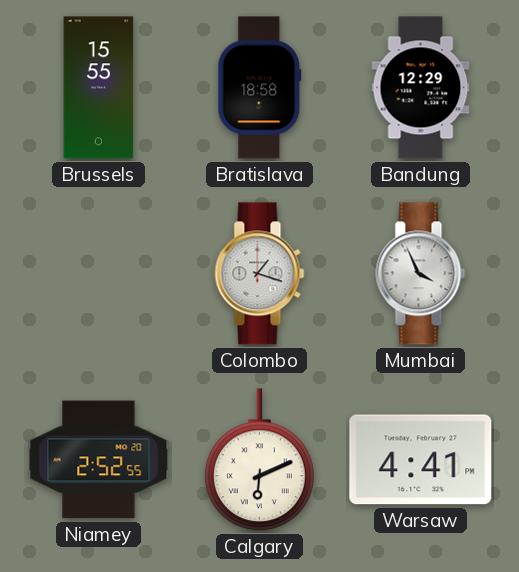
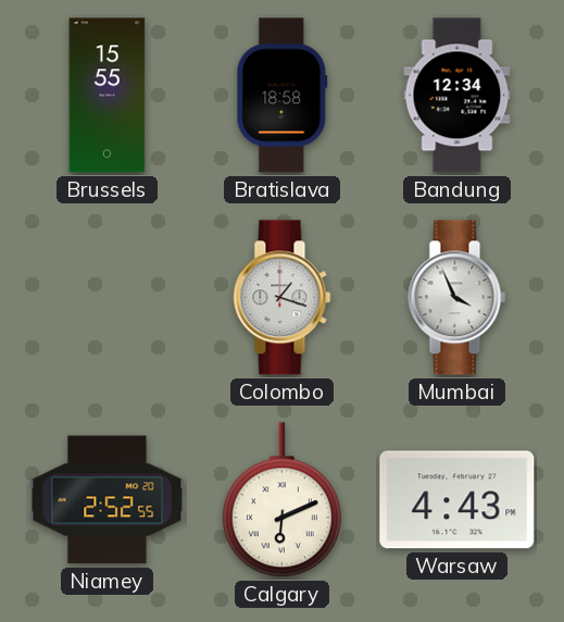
Bandung: 12:29 -> 12:34 (458, 96)
Warsaw: 4:41 -> 4:43 (458, 500)
